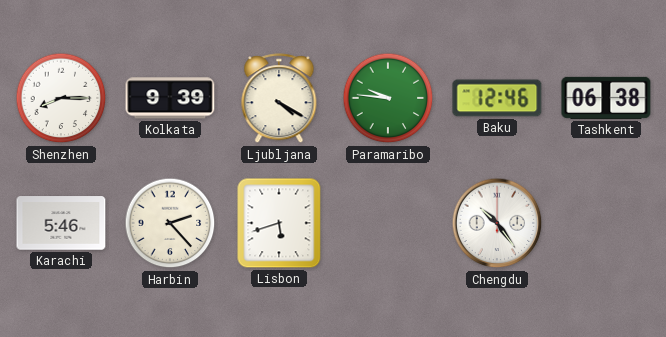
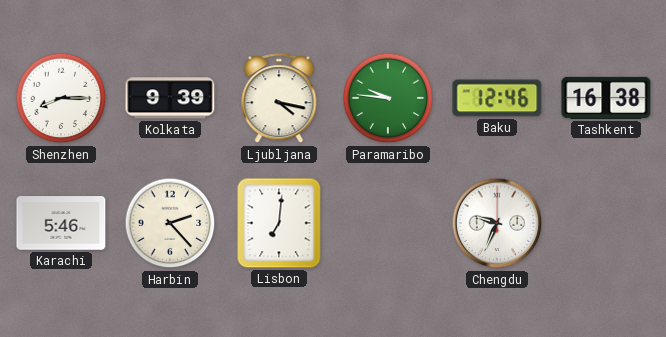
Ljubljana: 4:20 -> 4:17 (279, 99)
Tashkent: 06:38 -> 16:38 (606, 98)
Lisbon: 5:42 -> 7:01 (279, 223)
Chengdu: 10:24 -> 9:34 (497, 223)
